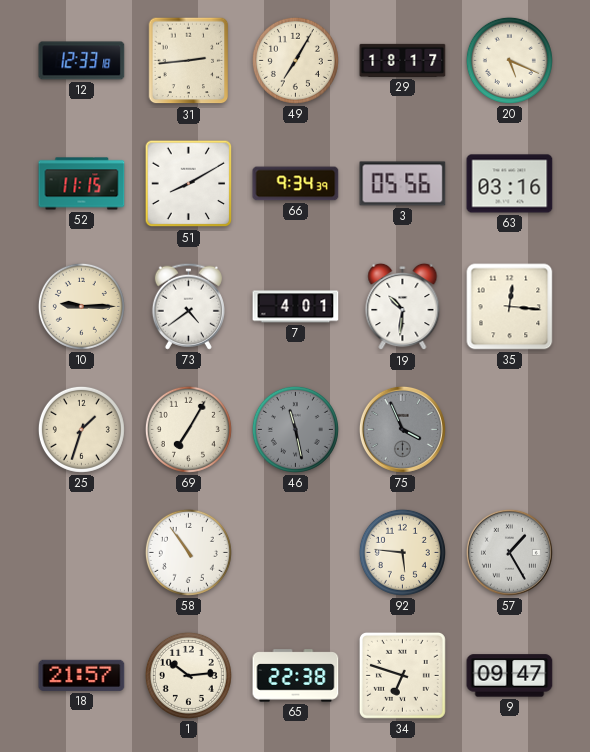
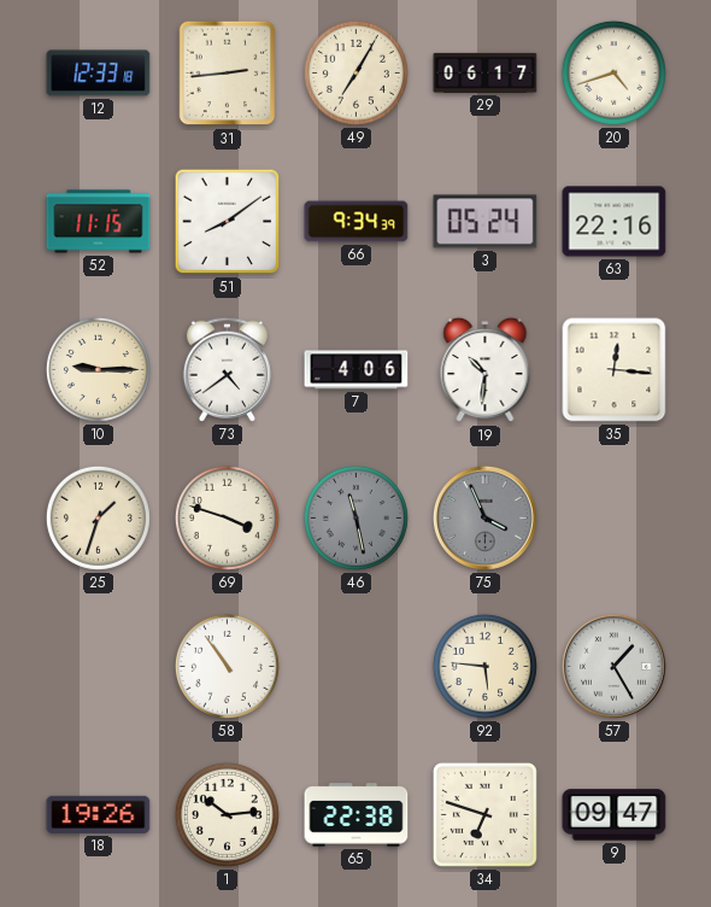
29: 18:17 -> 06:17 (486, 72)
20: 5:19 -> 4:42 (613, 72)
51: 8:10 -> 8:09 (228, 222)
3: 05:56 -> 05:24 (486, 222)
63: 03:16 -> 22:16 (615, 222)
7: 4:01 -> 4:06 (357, 370)
69: 7:05 -> 3:48 (227, 517)
18: 21:57 -> 19:26 (99, 814)
